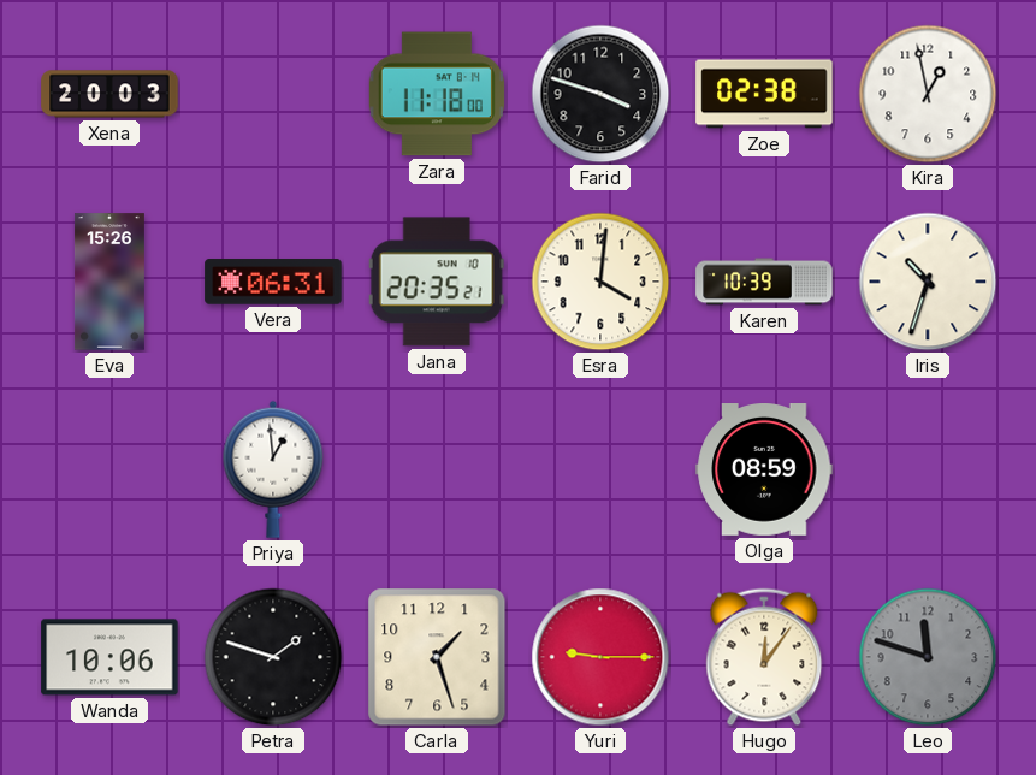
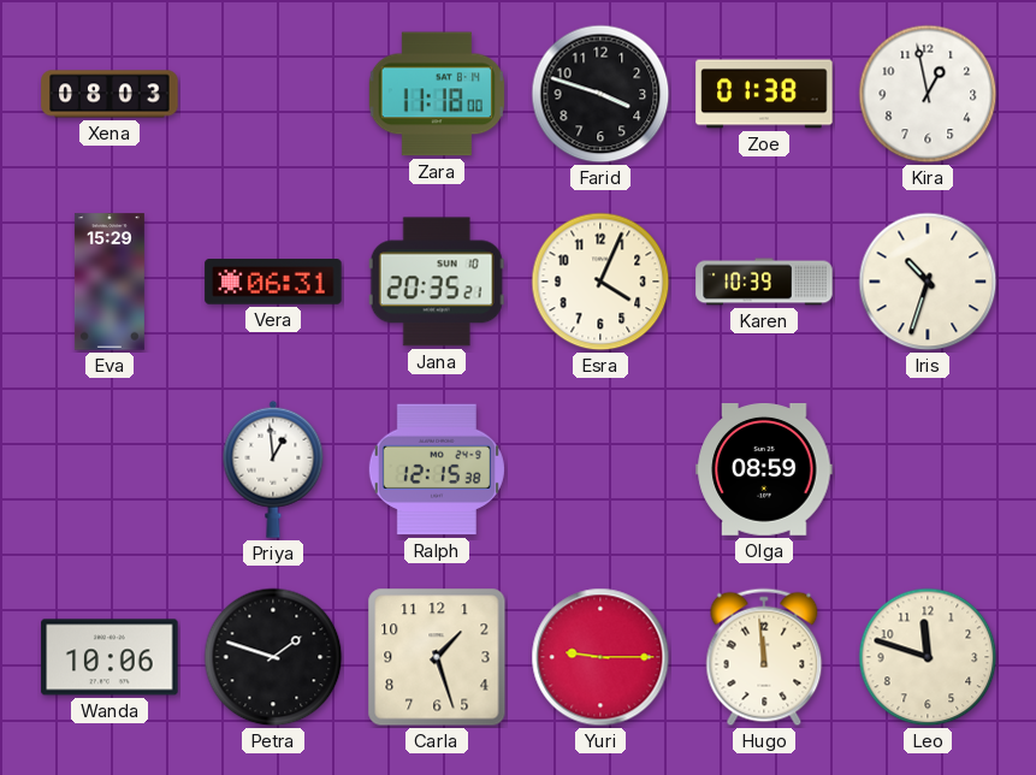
Xena: 20:03 -> 08:03 (109, 94)
Zoe: 02:38 -> 01:38 (764, 94)
Eva: 15:26 -> 15:29 (109, 282)
Esra: 4:01 -> 4:04 (600, 282)
Ralph: none -> 12:15 (437, 469)
Hugo: 12:06 -> 11:59 (764, 657)
Leo dial: grey -> cream (928, 657)
